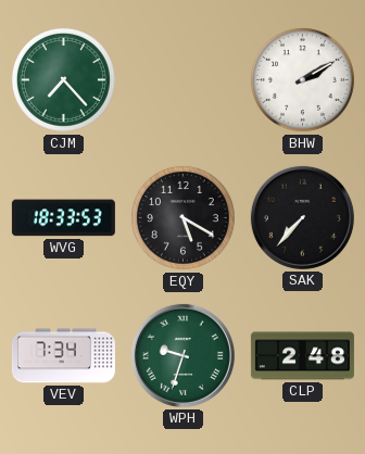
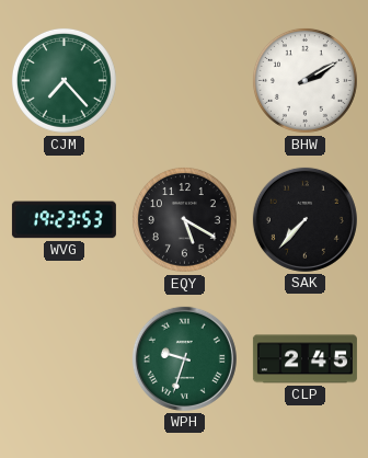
WVG: 18:33 -> 19:23 (64, 220)
VEV: 7:34 -> none (63, 356)
CLP: 2:48 -> 2:45 (304, 359)
